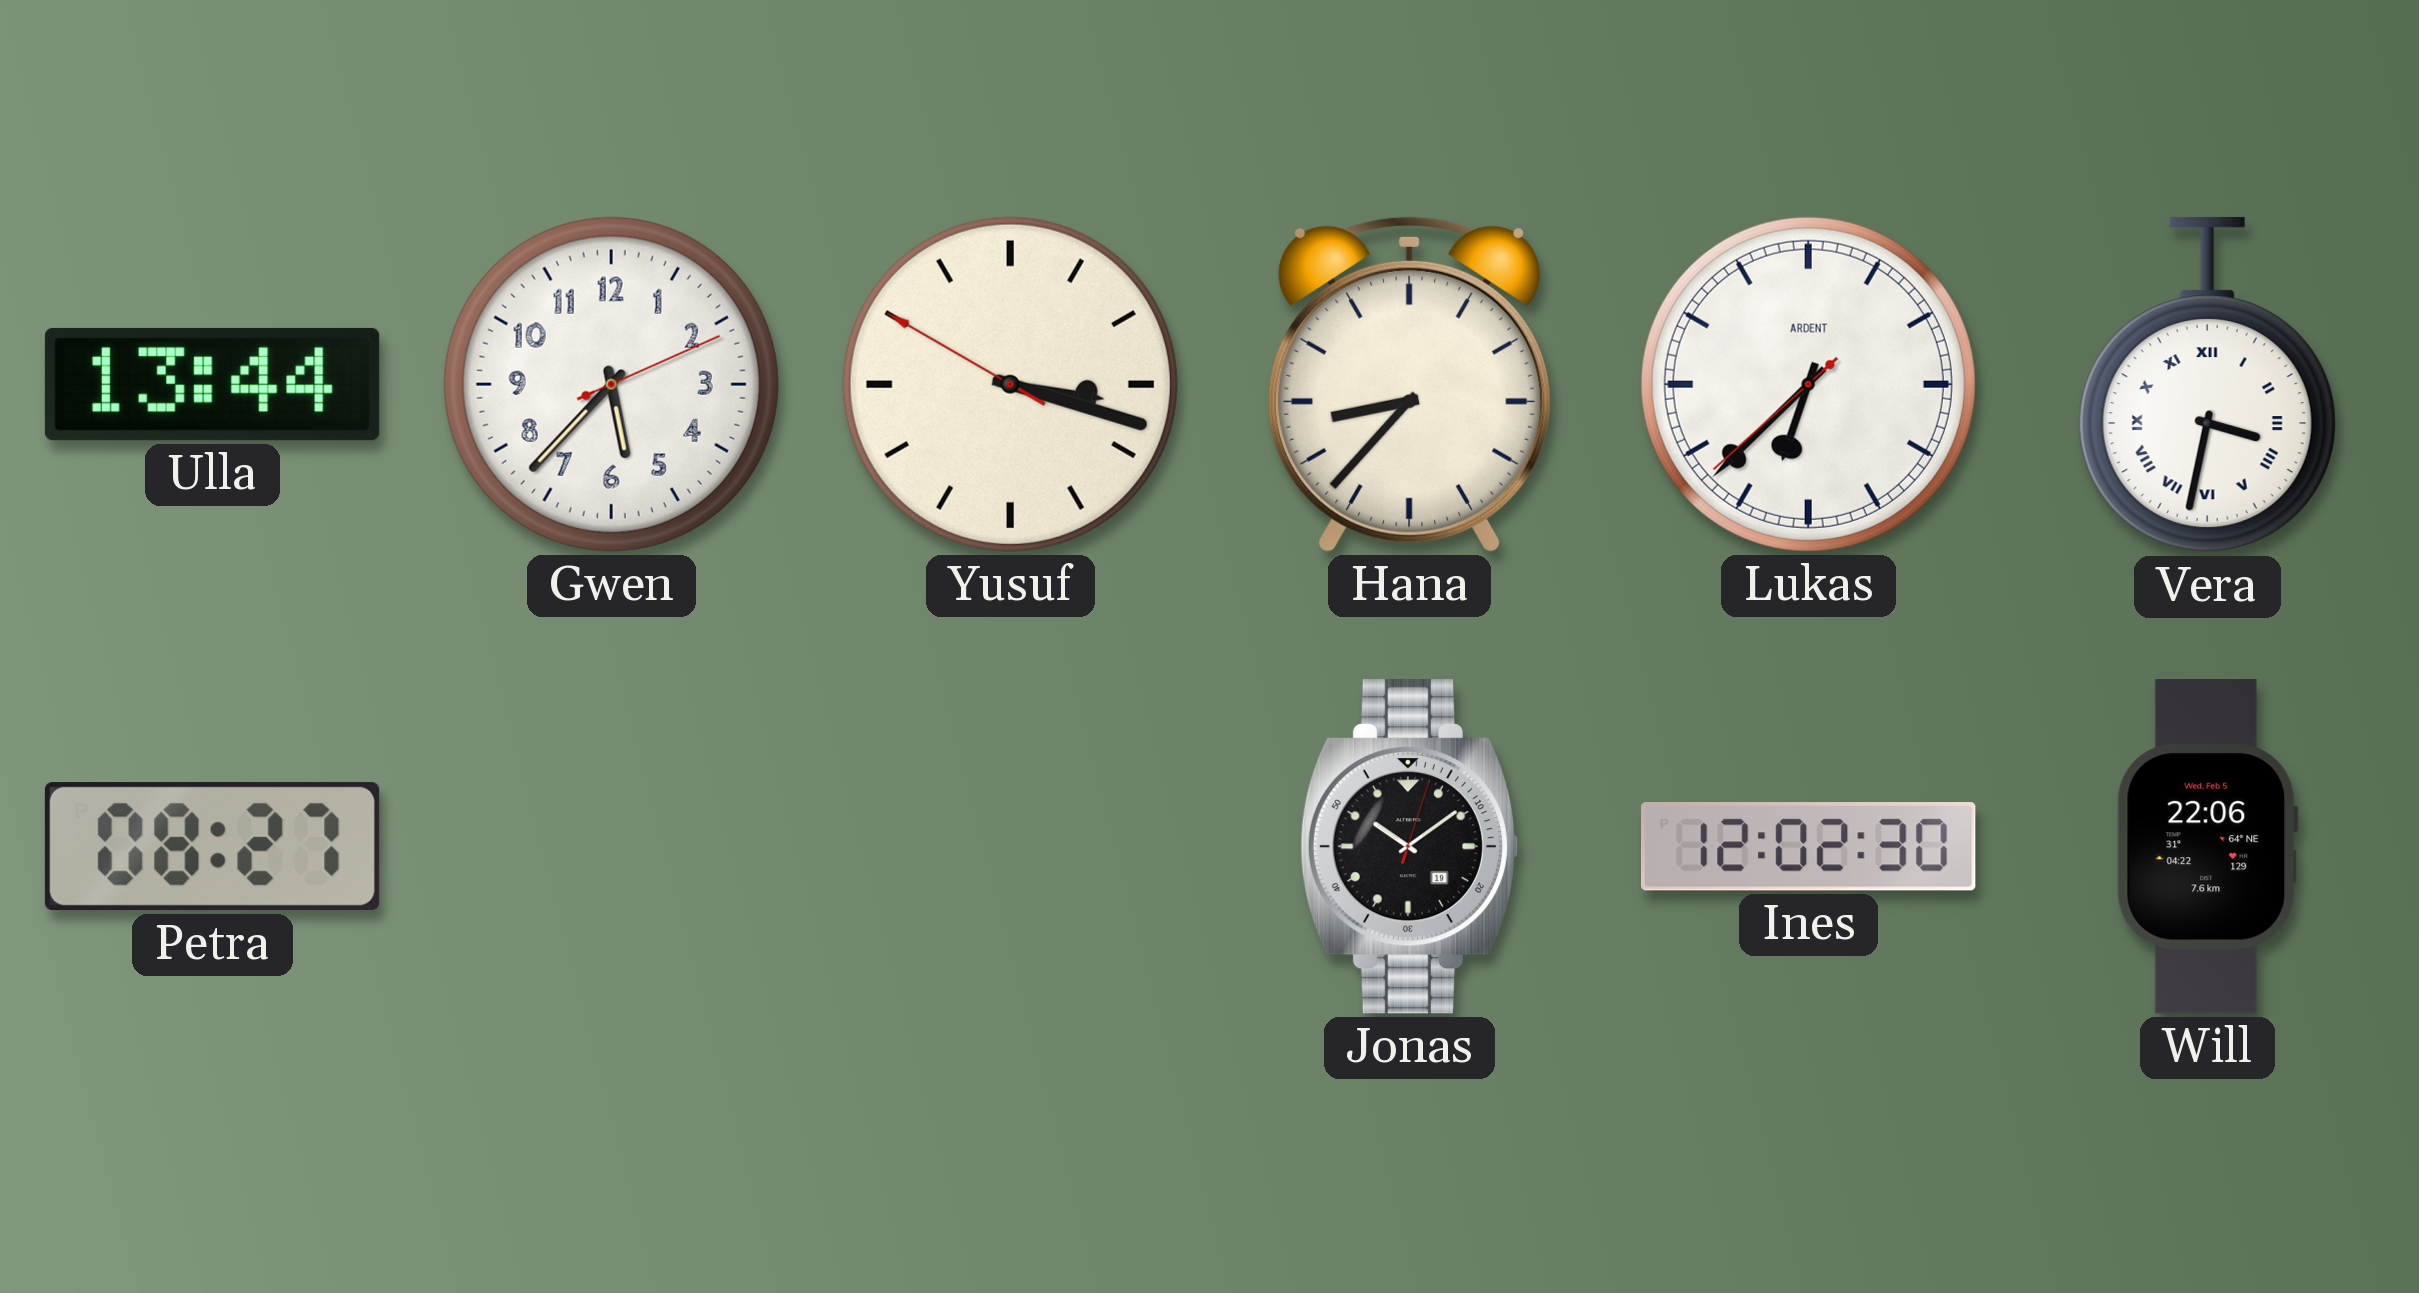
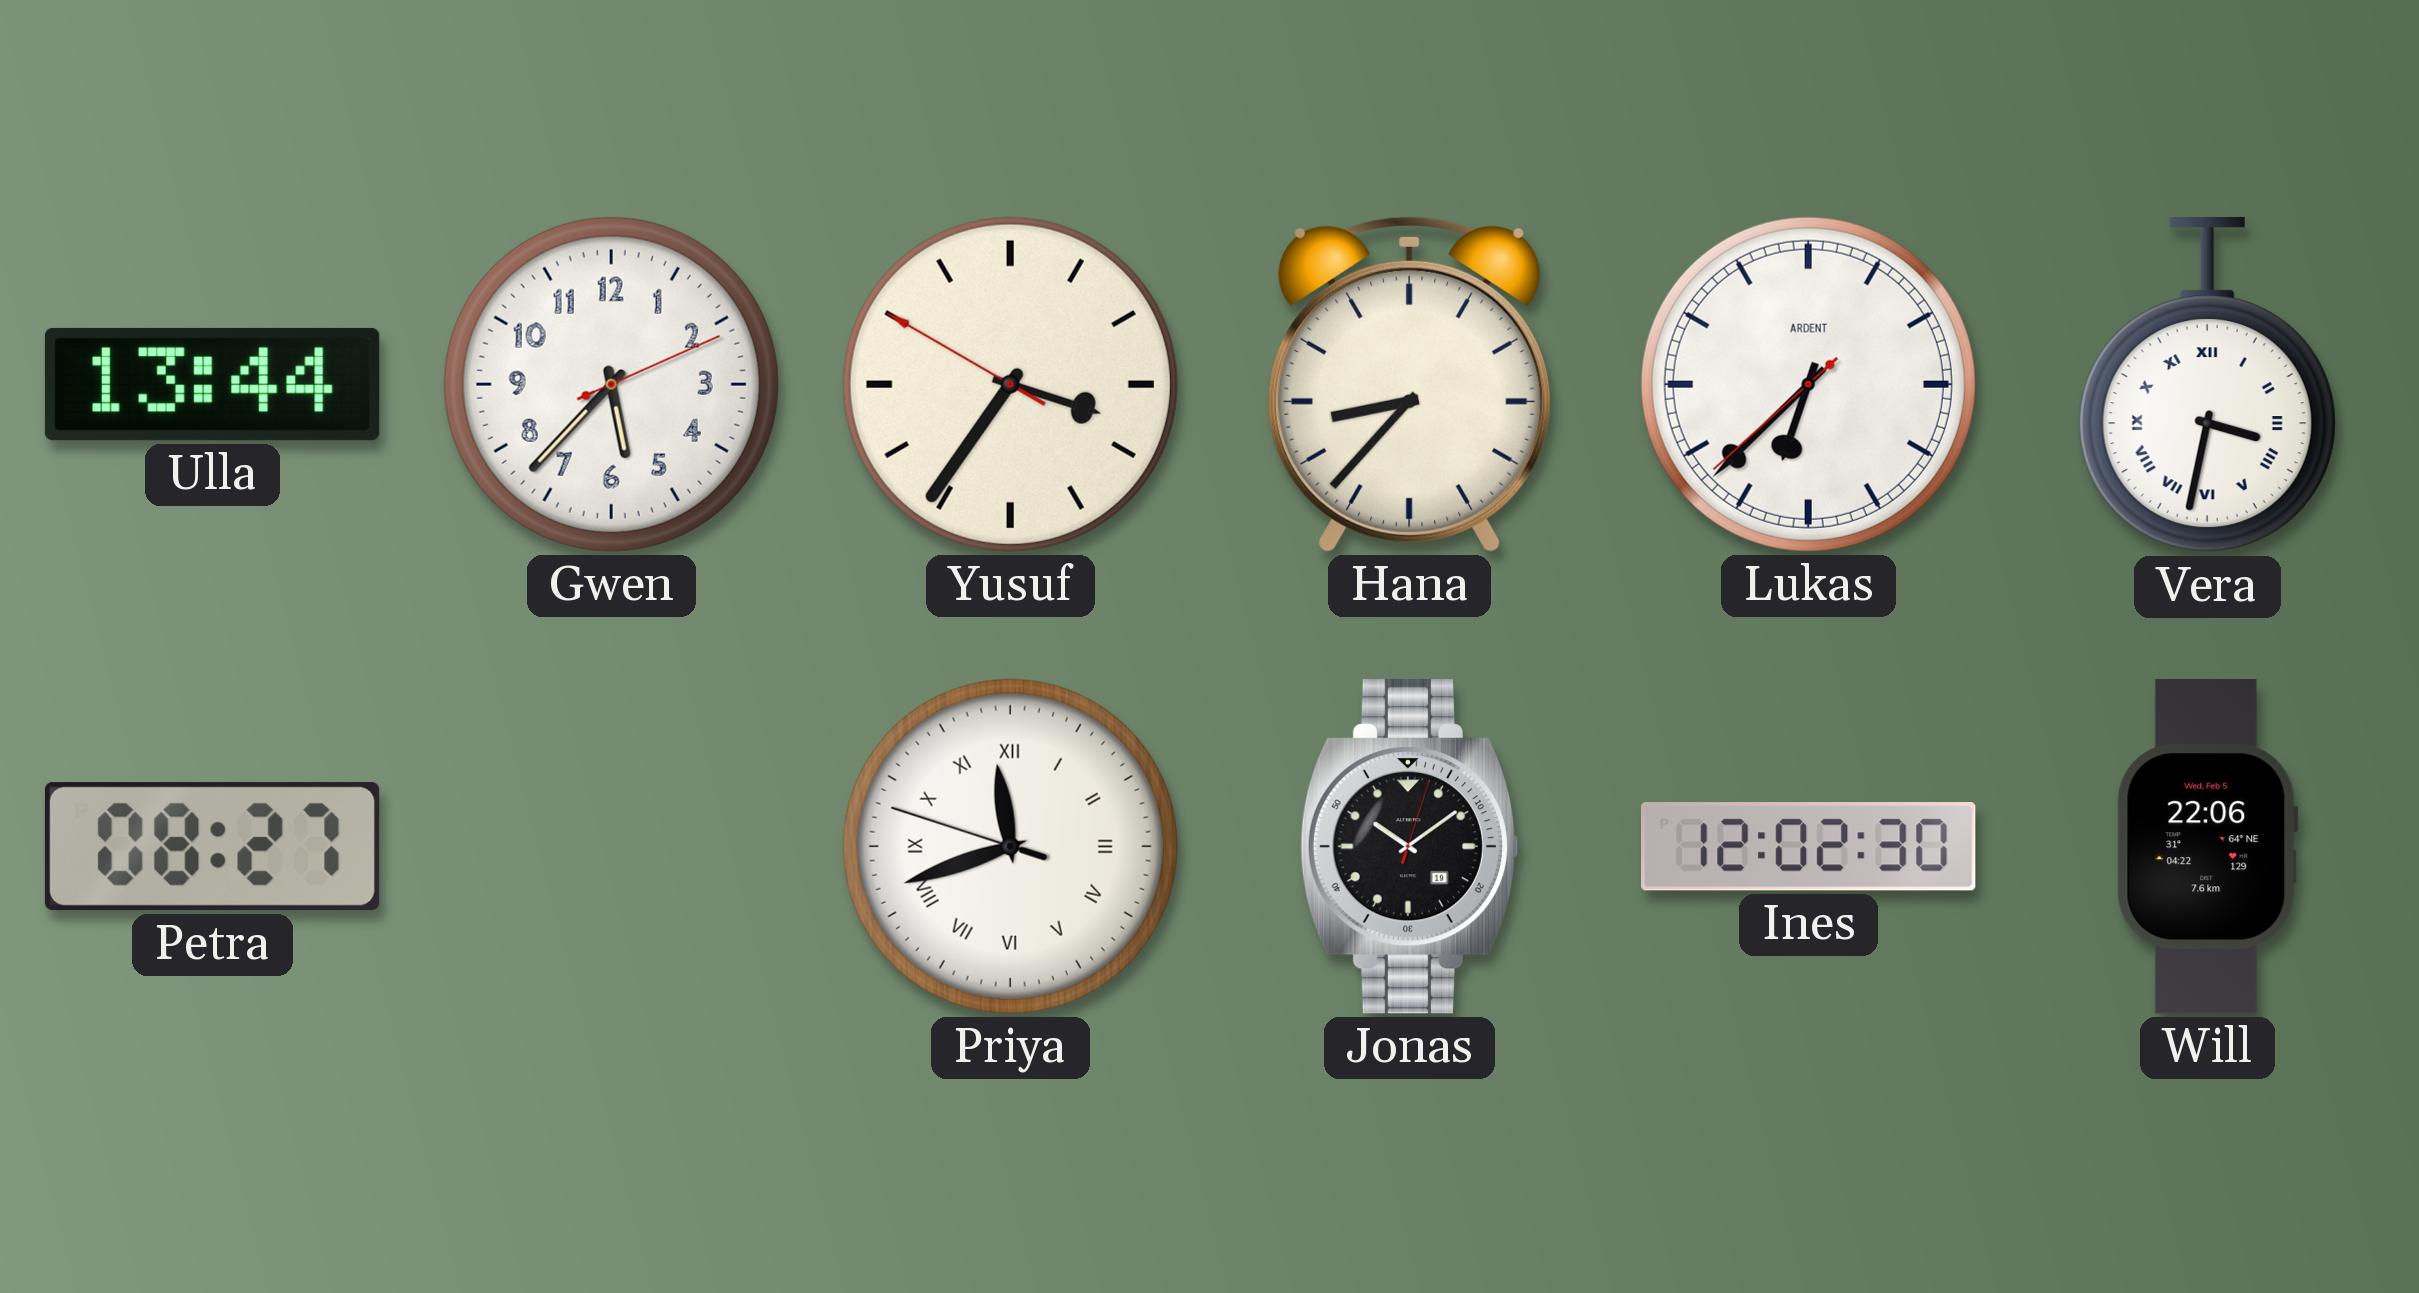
Yusuf: 3:17 -> 3:35 (1010, 384)
Priya: none -> 11:41 (1010, 846)
